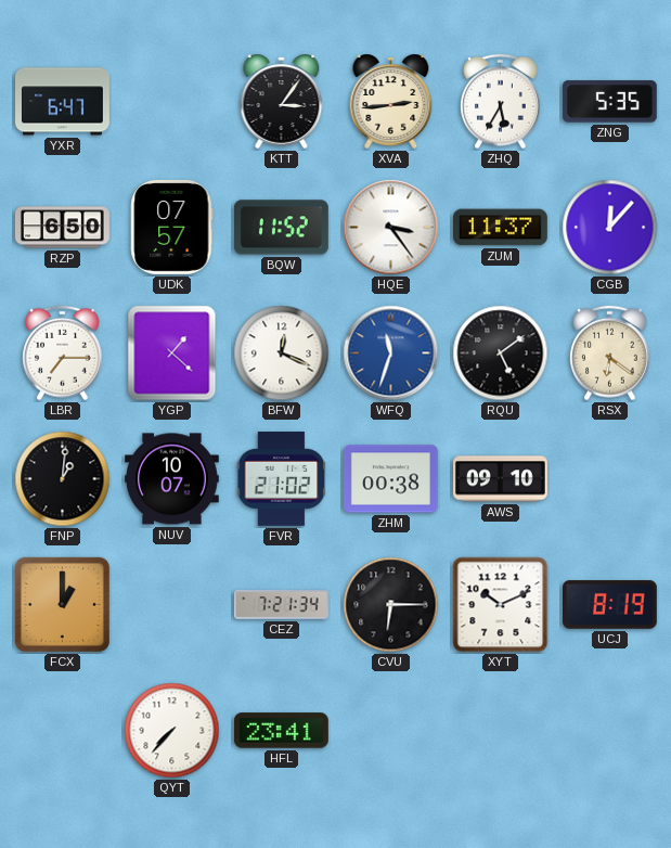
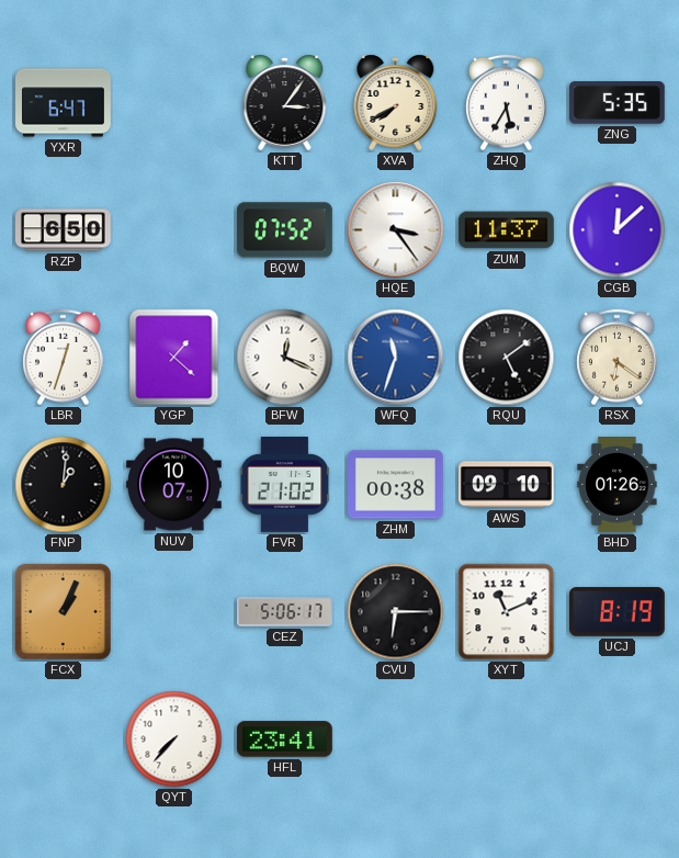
XVA: 2:44 -> 7:40 (396, 102)
UDK: 07:57 -> none (172, 227)
BQW: 11:52 -> 07:52 (284, 230)
CGB: 12:07 -> 12:08 (618, 230)
LBR: 7:15 -> 12:33 (64, 358)
BHD: none -> 01:26 (618, 485)
FCX: 1:00 -> 1:04 (63, 611)
CEZ: 7:21 -> 5:06 (285, 612)
XYT: 10:11 -> 11:11 (507, 612)
